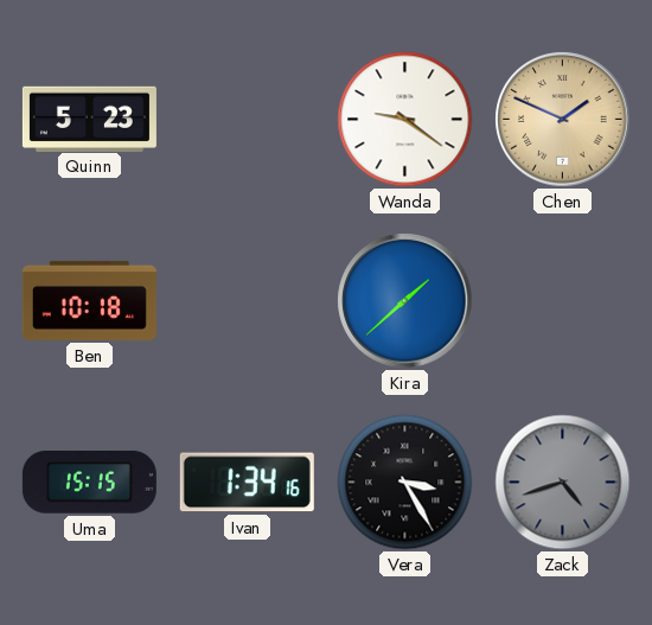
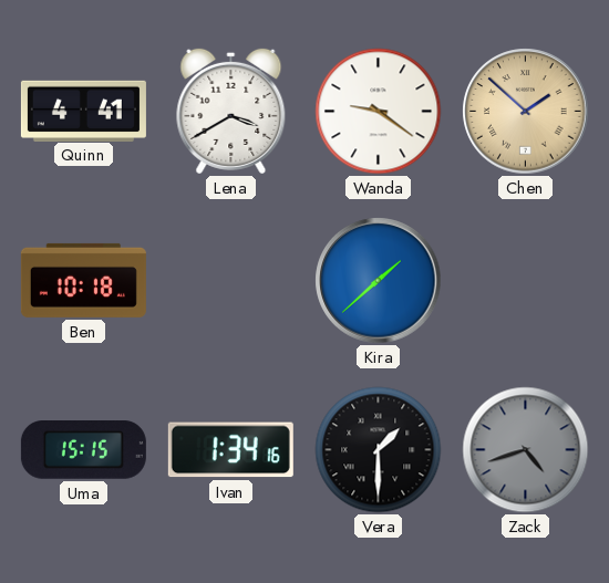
Quinn: 5:23 -> 4:41 (83, 111)
Lena: none -> 3:40 (231, 111)
Chen: 1:49 -> 1:52 (526, 112)
Vera: 3:25 -> 1:30 (379, 450)
